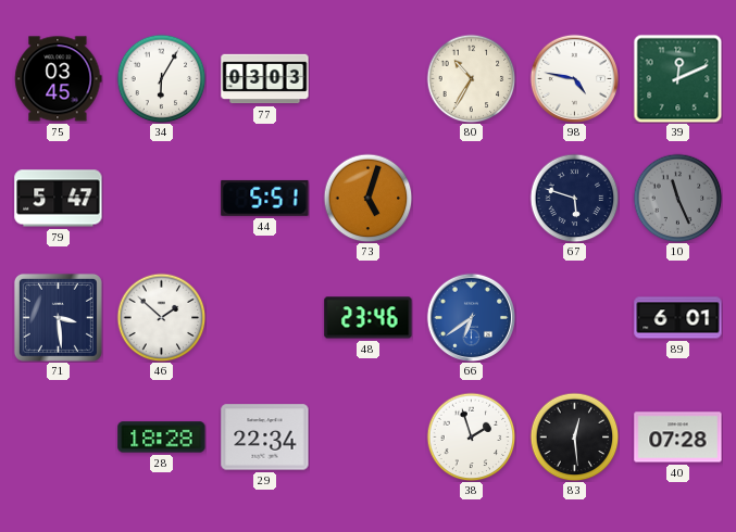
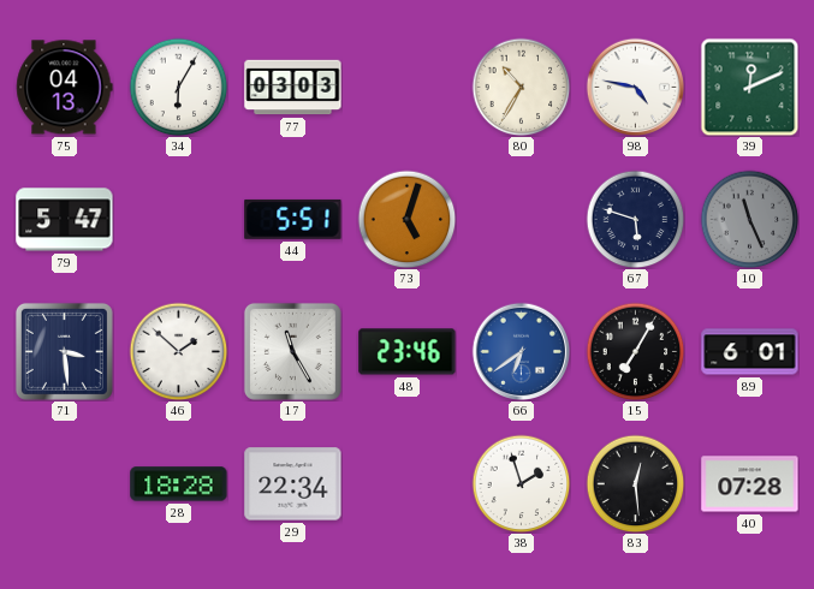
75: 03:45 -> 04:13 (65, 88)
17: none -> 11:25 (292, 351)
15: none -> 7:05 (635, 351)
